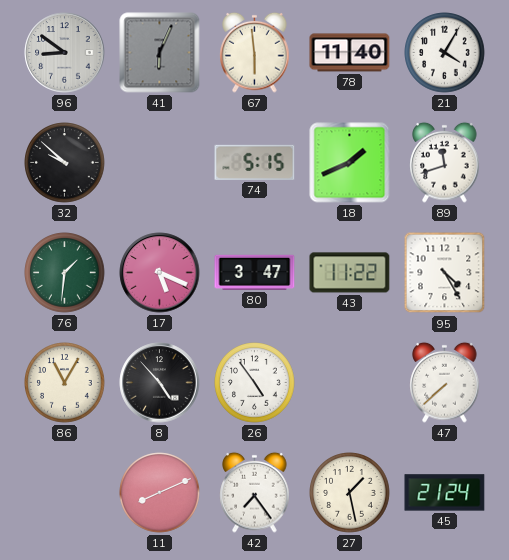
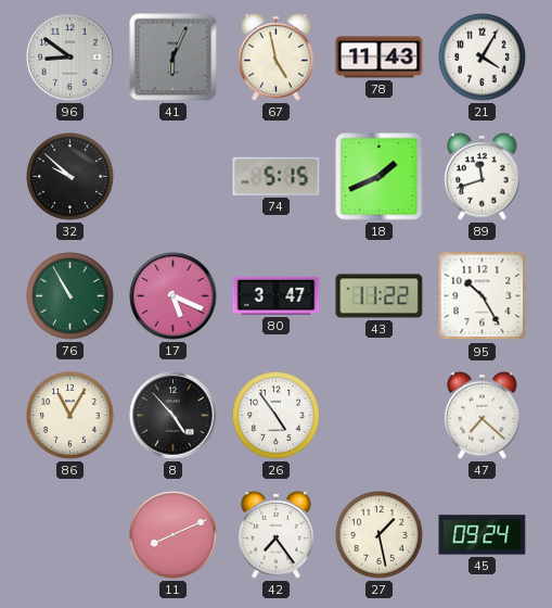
67: 5:59 -> 4:58 (277, 56)
78: 11:40 -> 11:43 (380, 58)
76: 1:31 -> 10:55 (70, 296)
95: 4:25 -> 10:25 (483, 296)
47: 7:38 -> 7:22 (483, 415)
45: 21:24 -> 09:24 (483, 535)
